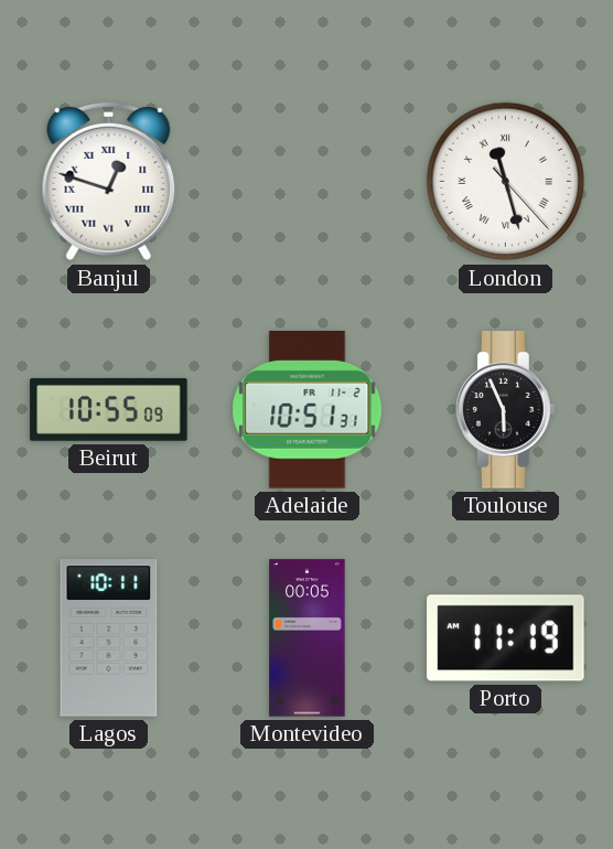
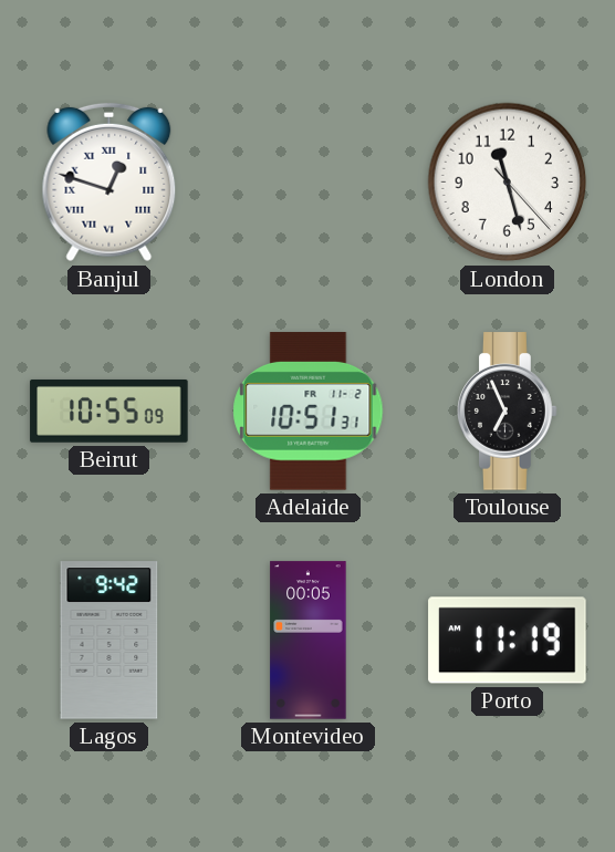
London numerals: Roman -> Arabic (508, 183)
Toulouse: 5:56 -> 6:56 (508, 412)
Lagos: 10:11 -> 9:42 (110, 641)
